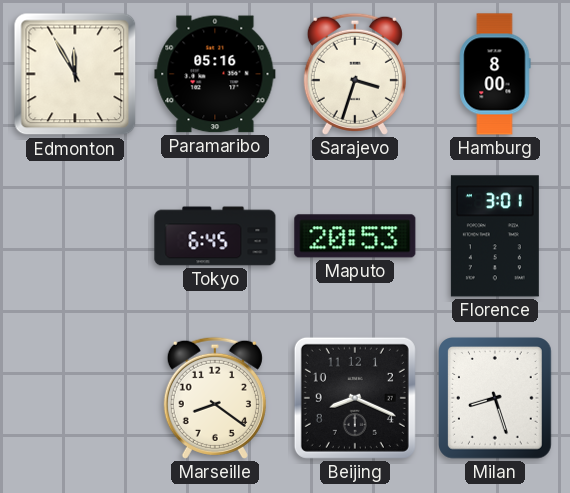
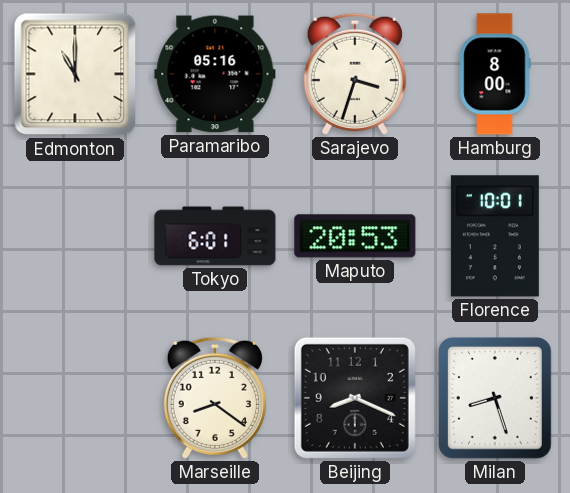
Edmonton: 11:55 -> 11:00 (75, 74)
Tokyo: 6:45 -> 6:01 (215, 236)
Florence: 3:01 -> 10:01 (495, 236)
